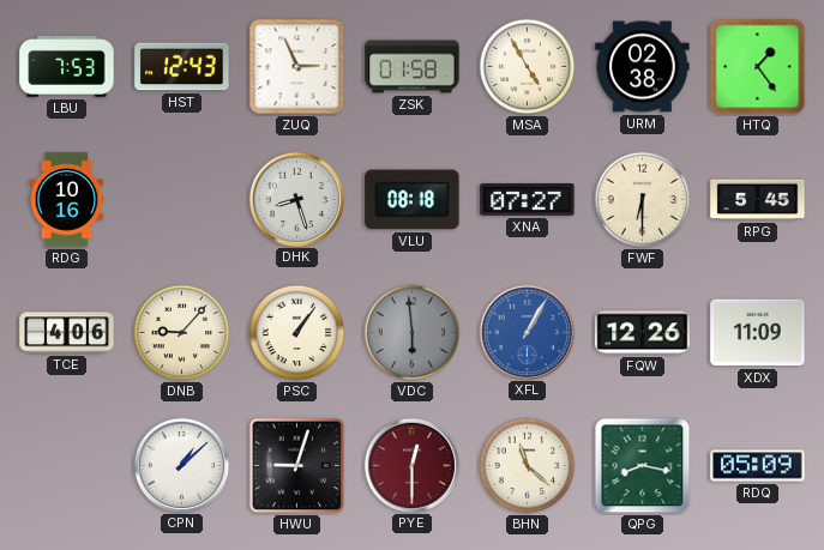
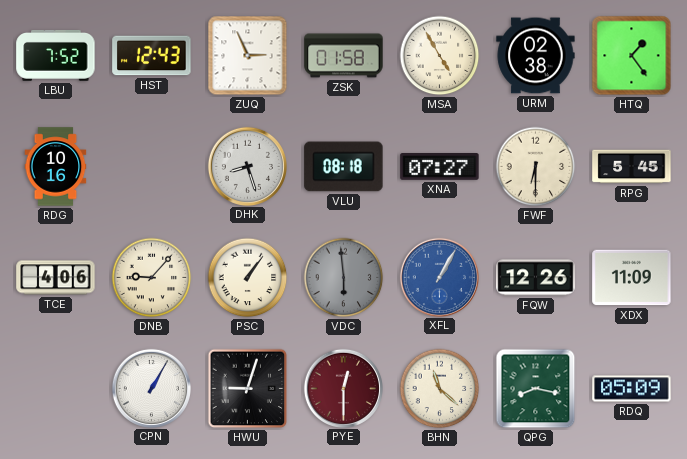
LBU: 7:53 -> 7:52 (56, 55)
CPN: 1:08 -> 1:05 (151, 388)
